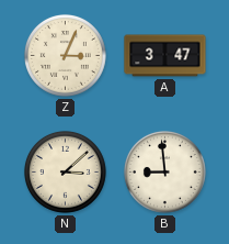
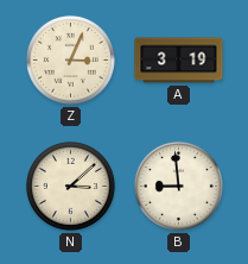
A: 3:47 -> 3:19 (179, 61)
